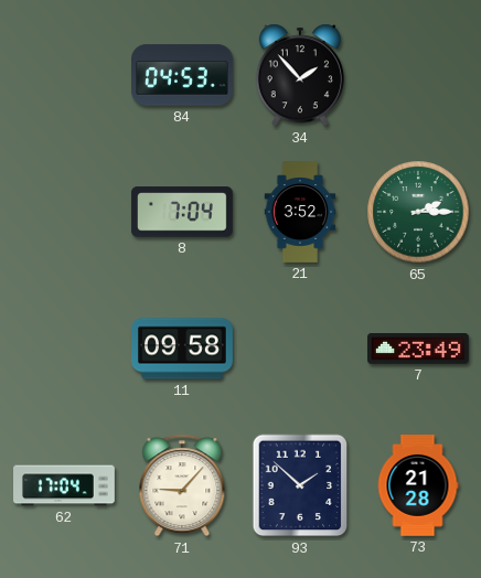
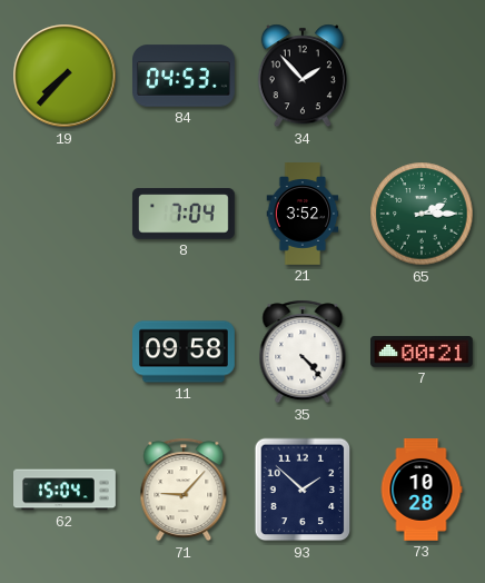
19: none -> 7:37 (65, 76)
35: none -> 4:23 (303, 352)
7: 23:49 -> 00:21 (423, 353)
62: 17:04 -> 15:04 (66, 490)
73: 21:28 -> 10:28 (422, 491)
